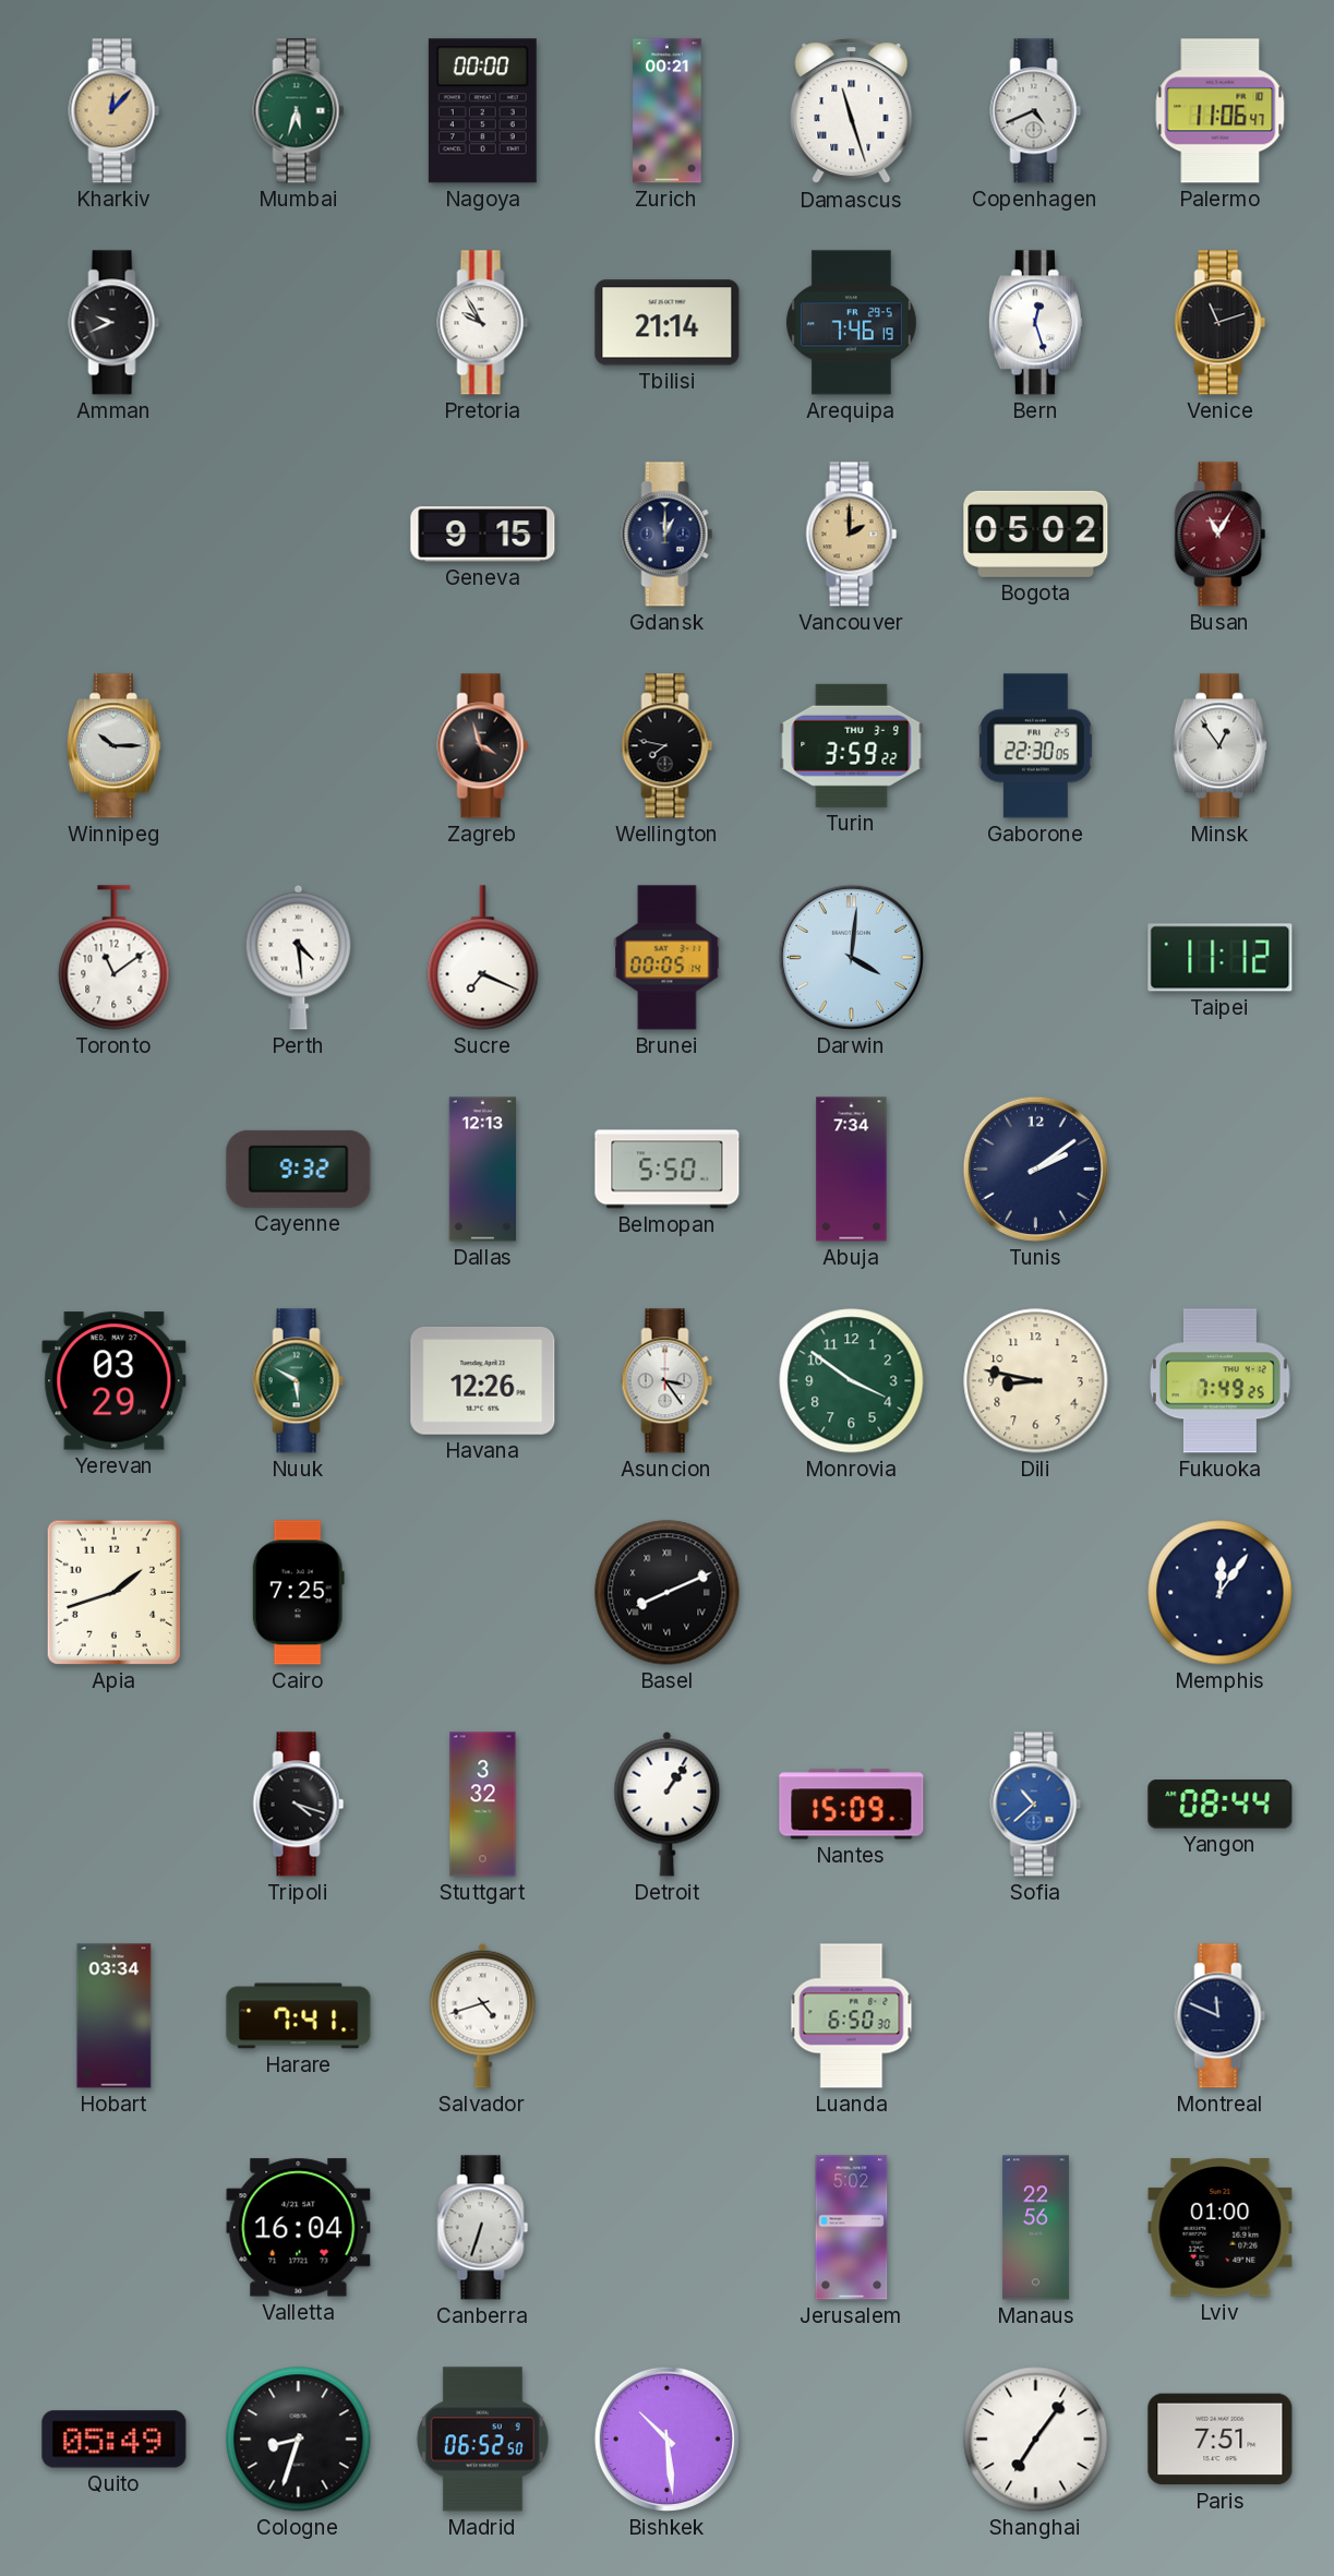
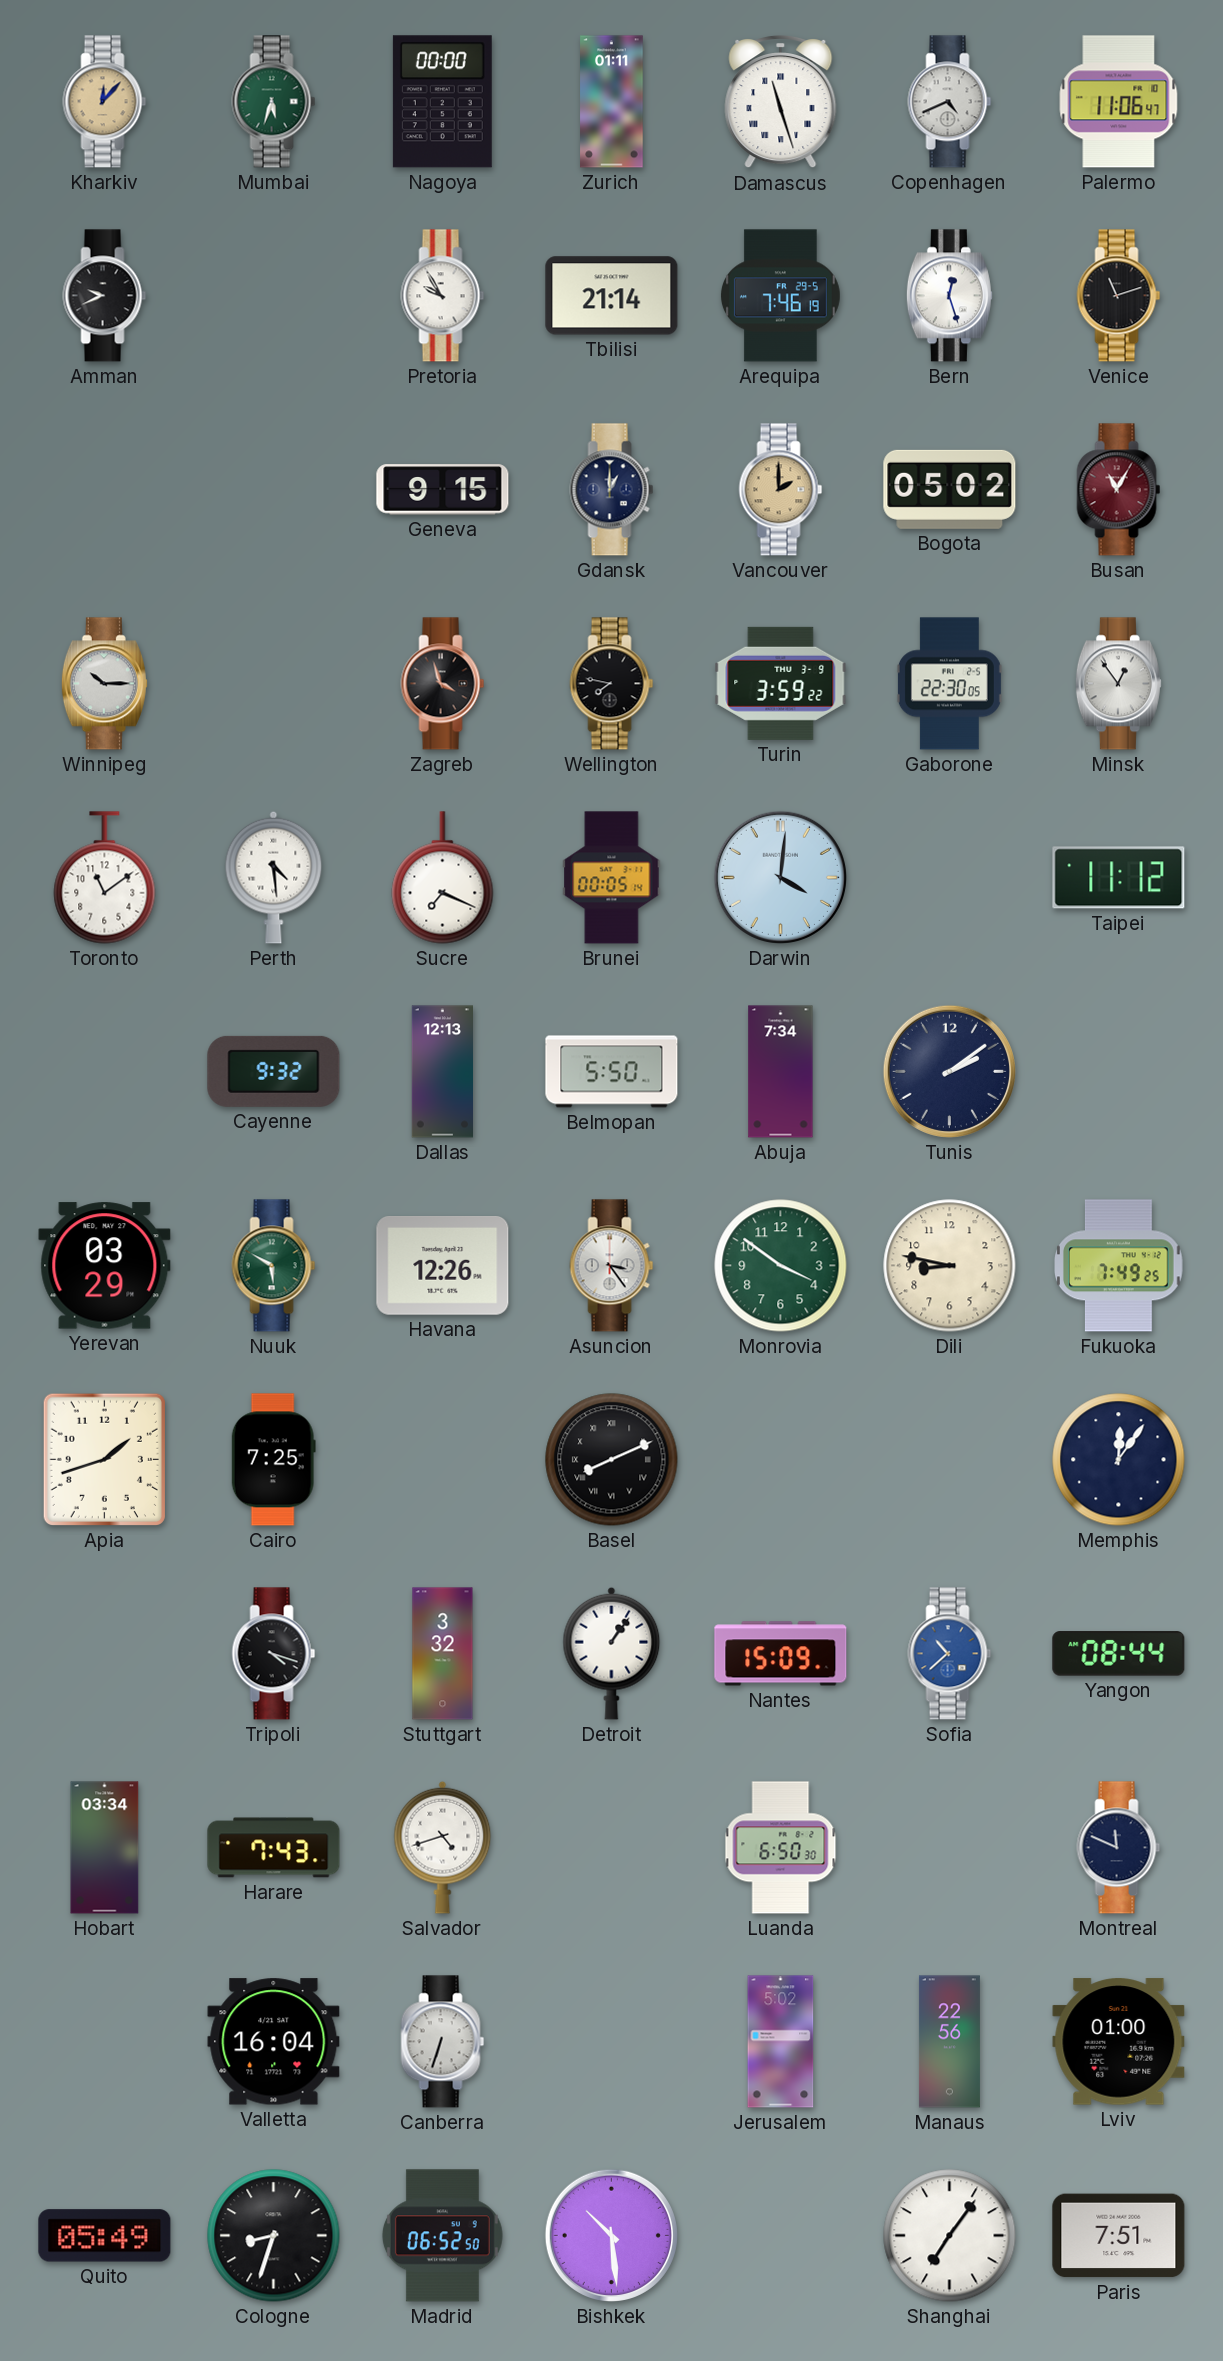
Zurich: 00:21 -> 01:11 (612, 102)
Harare: 7:41 -> 7:43 (274, 1848)
